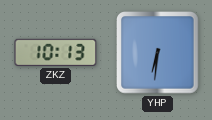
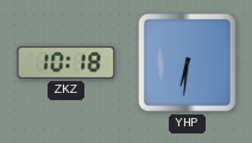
ZKZ: 10:13 -> 10:18 (67, 62)
